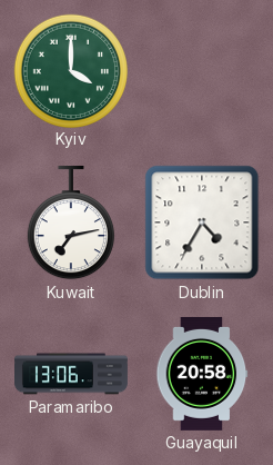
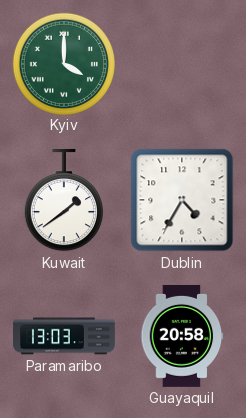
Kuwait: 7:13 -> 1:39 (64, 200)
Paramaribo: 13:06 -> 13:03 (65, 336)
